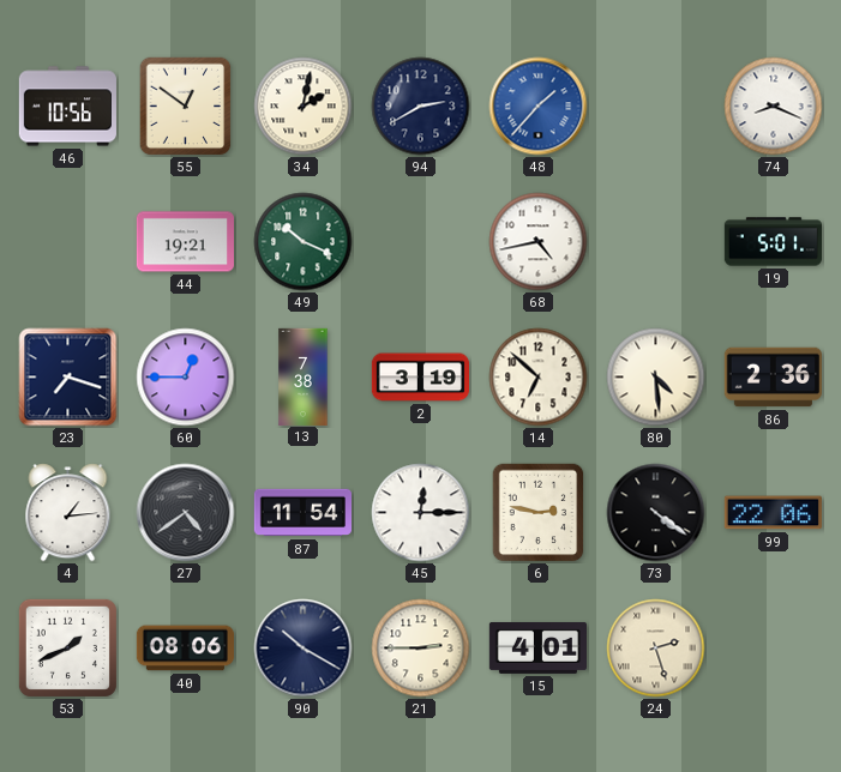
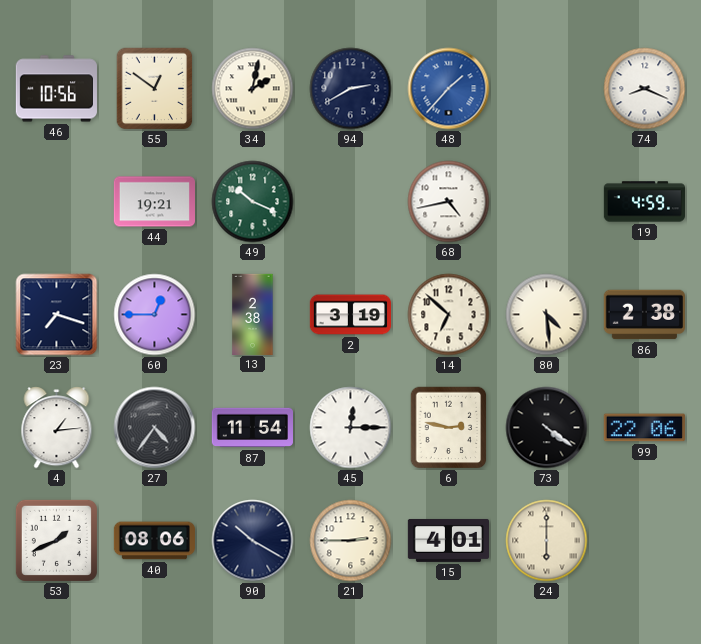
19: 5:01 -> 4:59 (644, 202)
13: 7:38 -> 2:38 (253, 314)
86: 2:36 -> 2:38 (644, 315)
27: 4:39 -> 4:36 (155, 428)
24: 2:27 -> 6:00 (547, 541)
